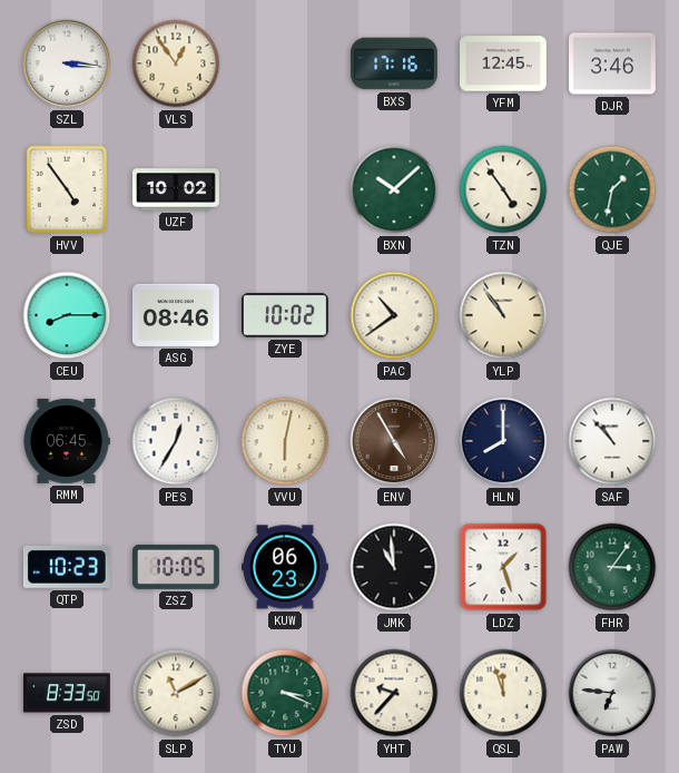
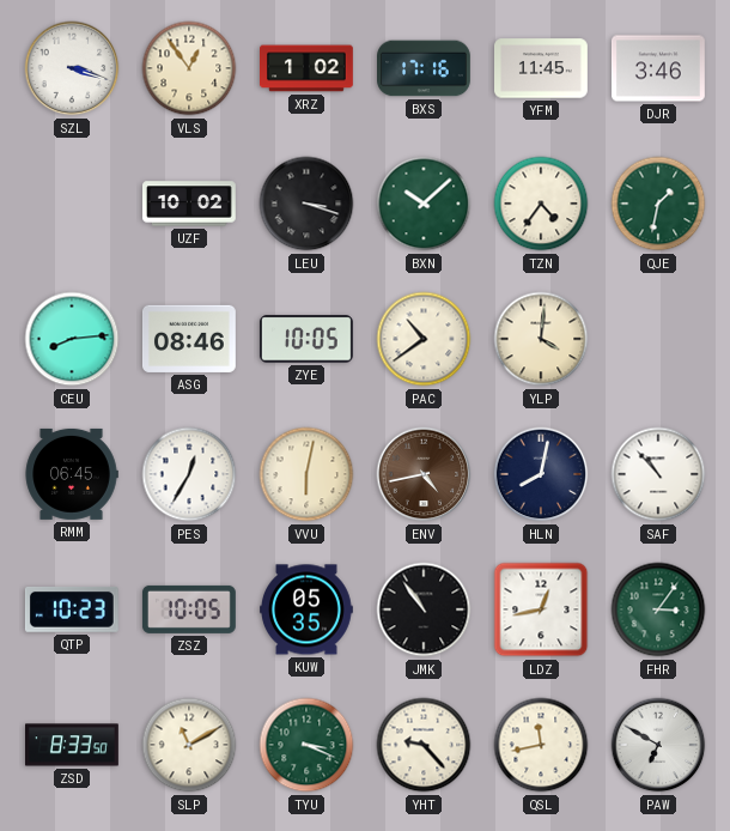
SZL: 3:16 -> 3:18 (72, 68)
XRZ: none -> 1:02 (308, 68)
YFM: 12:45 -> 11:45 (542, 68)
HVV: 4:54 -> none (66, 189)
LEU: none -> 3:18 (306, 204)
TZN: 4:54 -> 4:36 (541, 204)
CEU: 8:15 -> 8:14 (72, 339)
ZYE: 10:02 -> 10:05 (306, 339)
YLP: 10:54 -> 4:01 (541, 339)
ENV: 4:55 -> 4:43 (424, 474)
HLN: 8:00 -> 8:02 (541, 474)
KUW: 06:23 -> 05:35 (308, 609)
JMK: 10:59 -> 10:54 (424, 609)
LDZ: 1:27 -> 12:43 (541, 609)
YHT: 9:37 -> 9:23 (424, 745)
QSL: 11:57 -> 11:43 (541, 745)
PAW: 6:46 -> 6:50 (658, 745)
